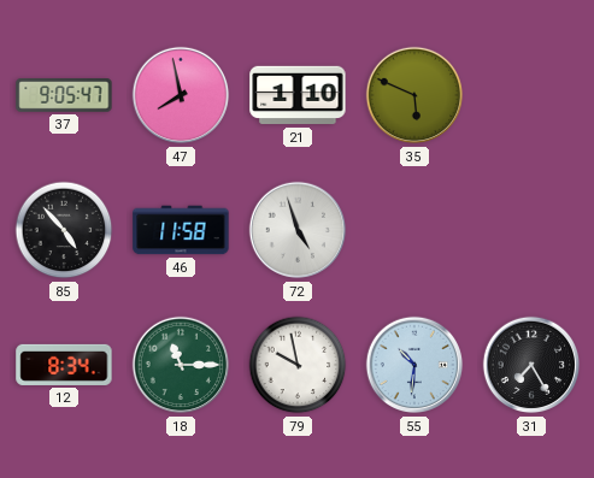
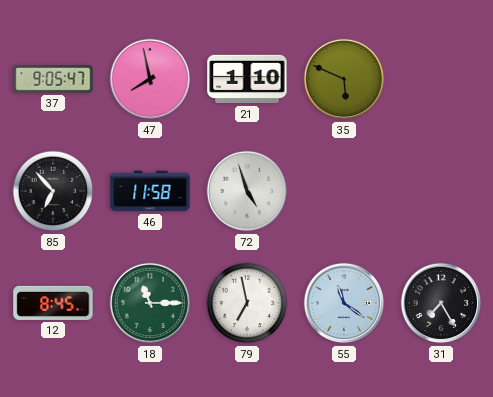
85: 4:53 -> 6:53 (53, 191)
12: 8:34 -> 8:45 (53, 303)
79: 9:58 -> 6:58 (247, 303)
55: 10:31 -> 11:21 (344, 303)
